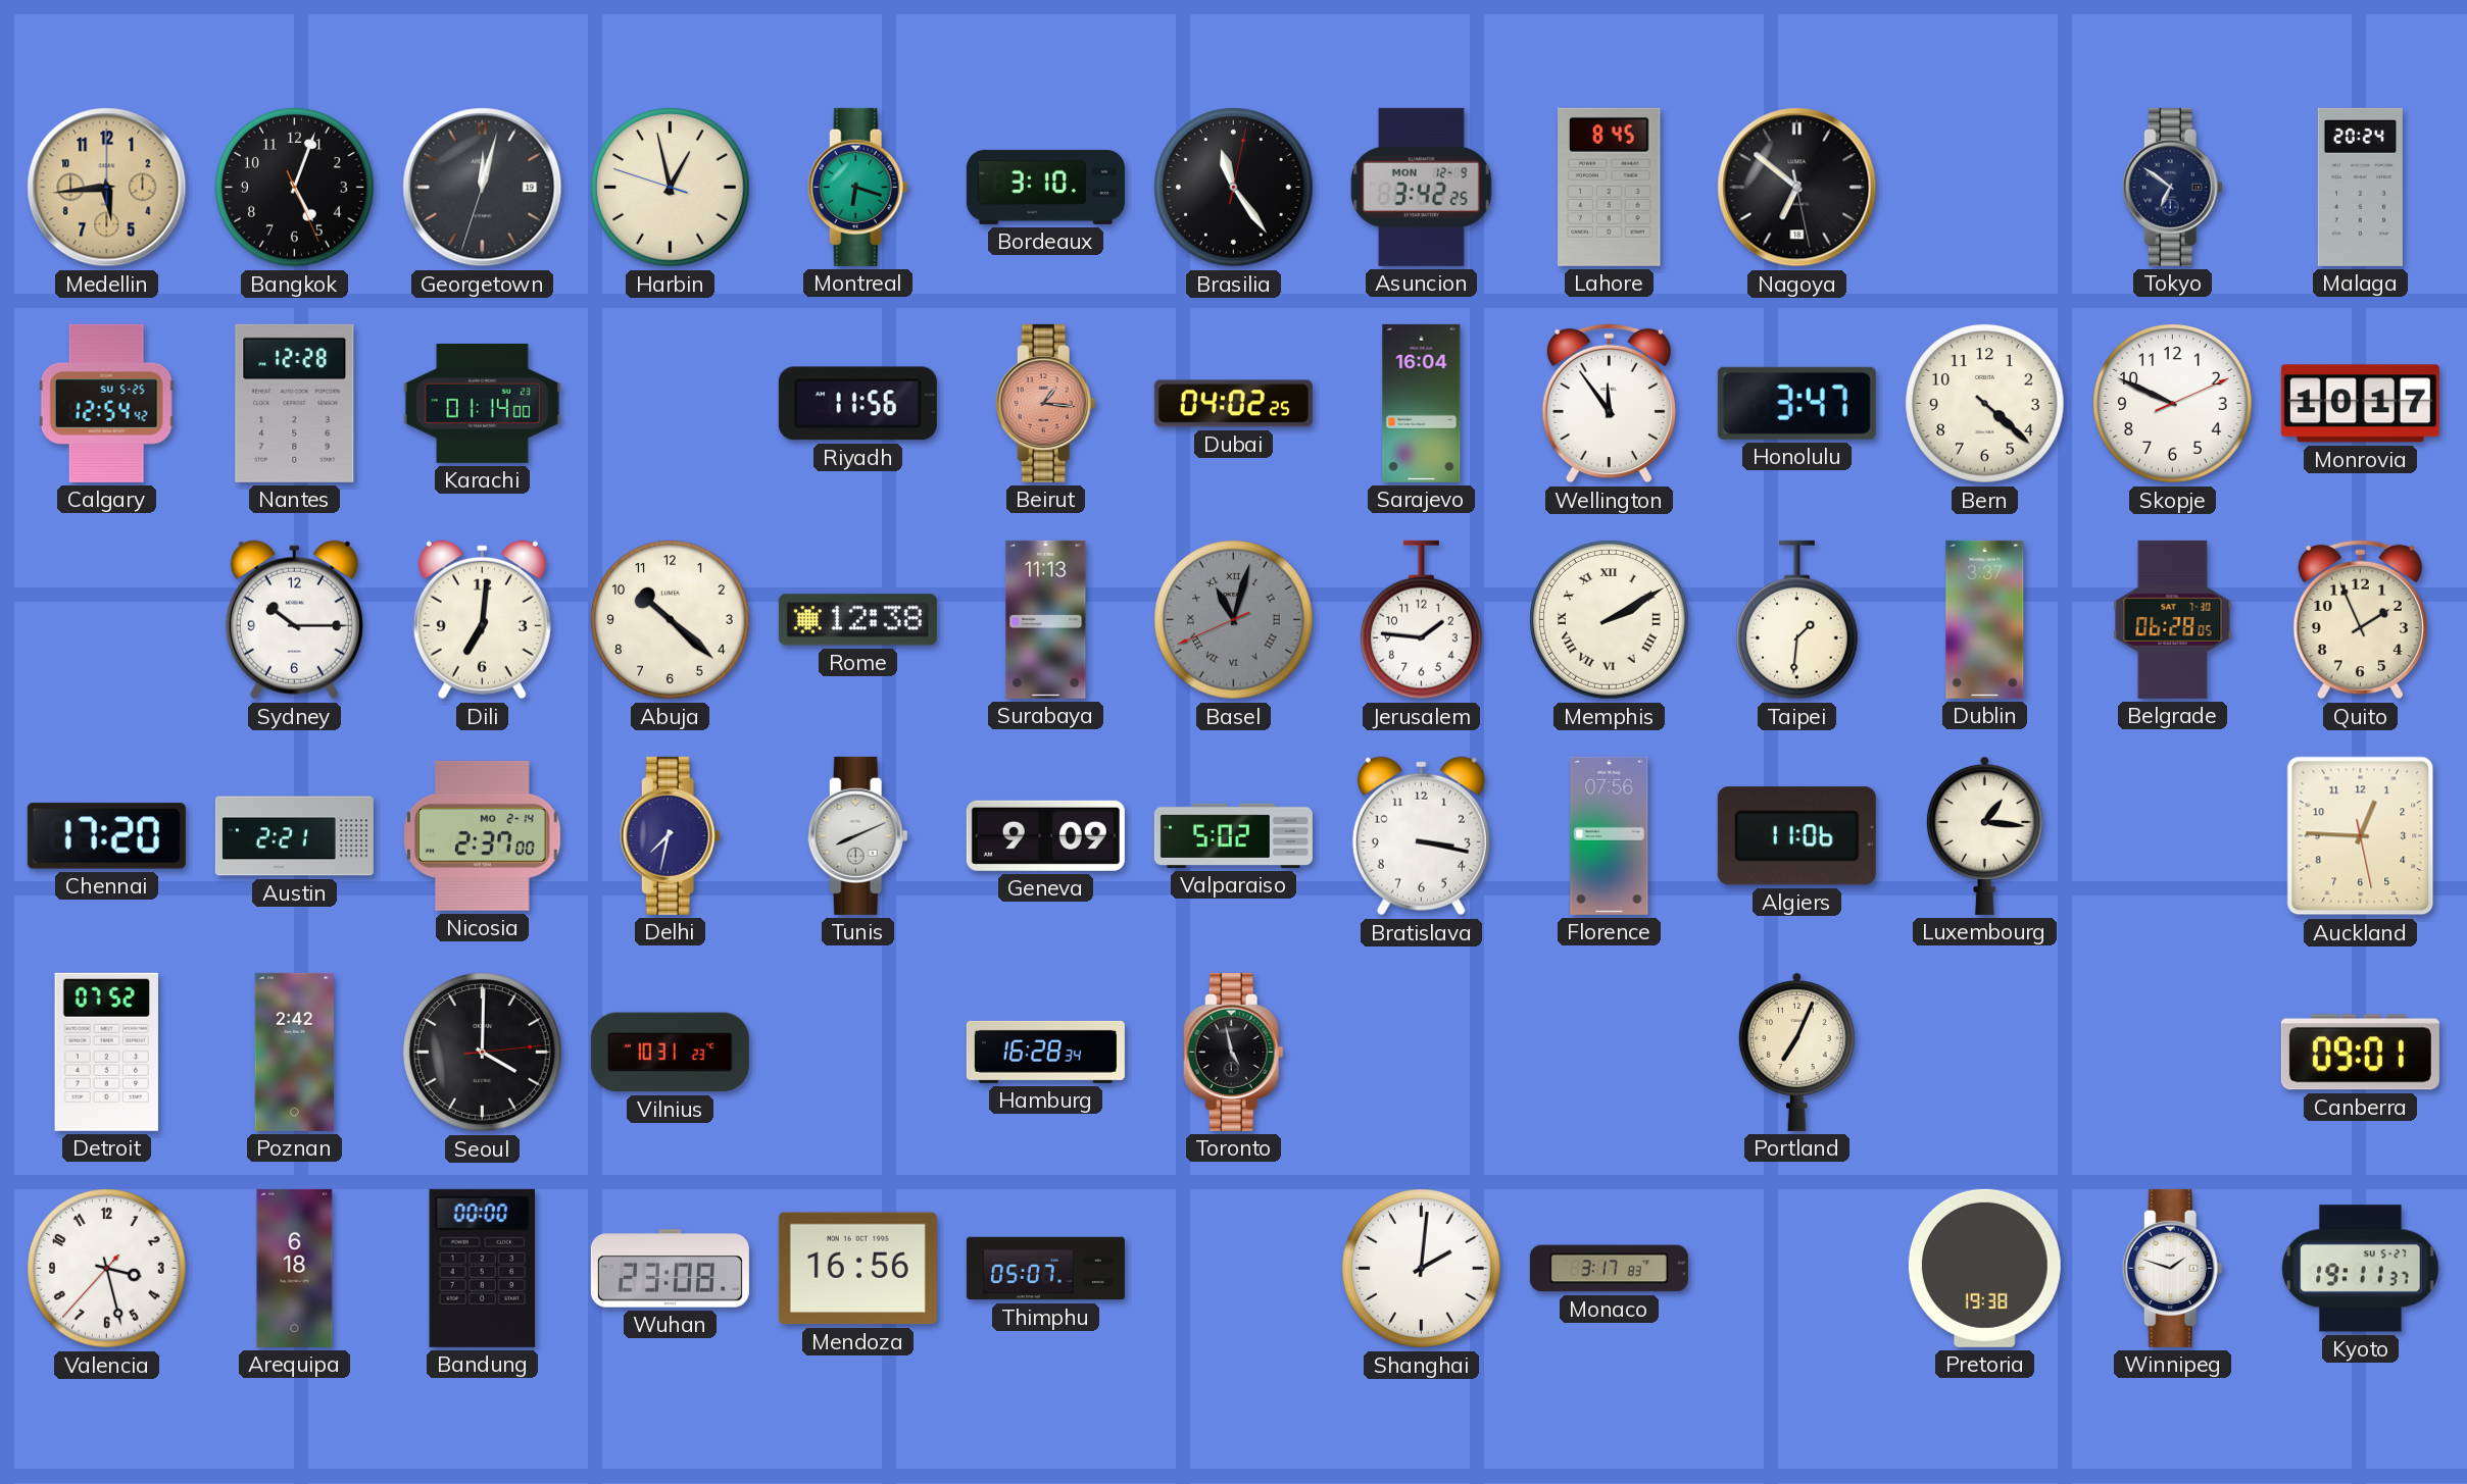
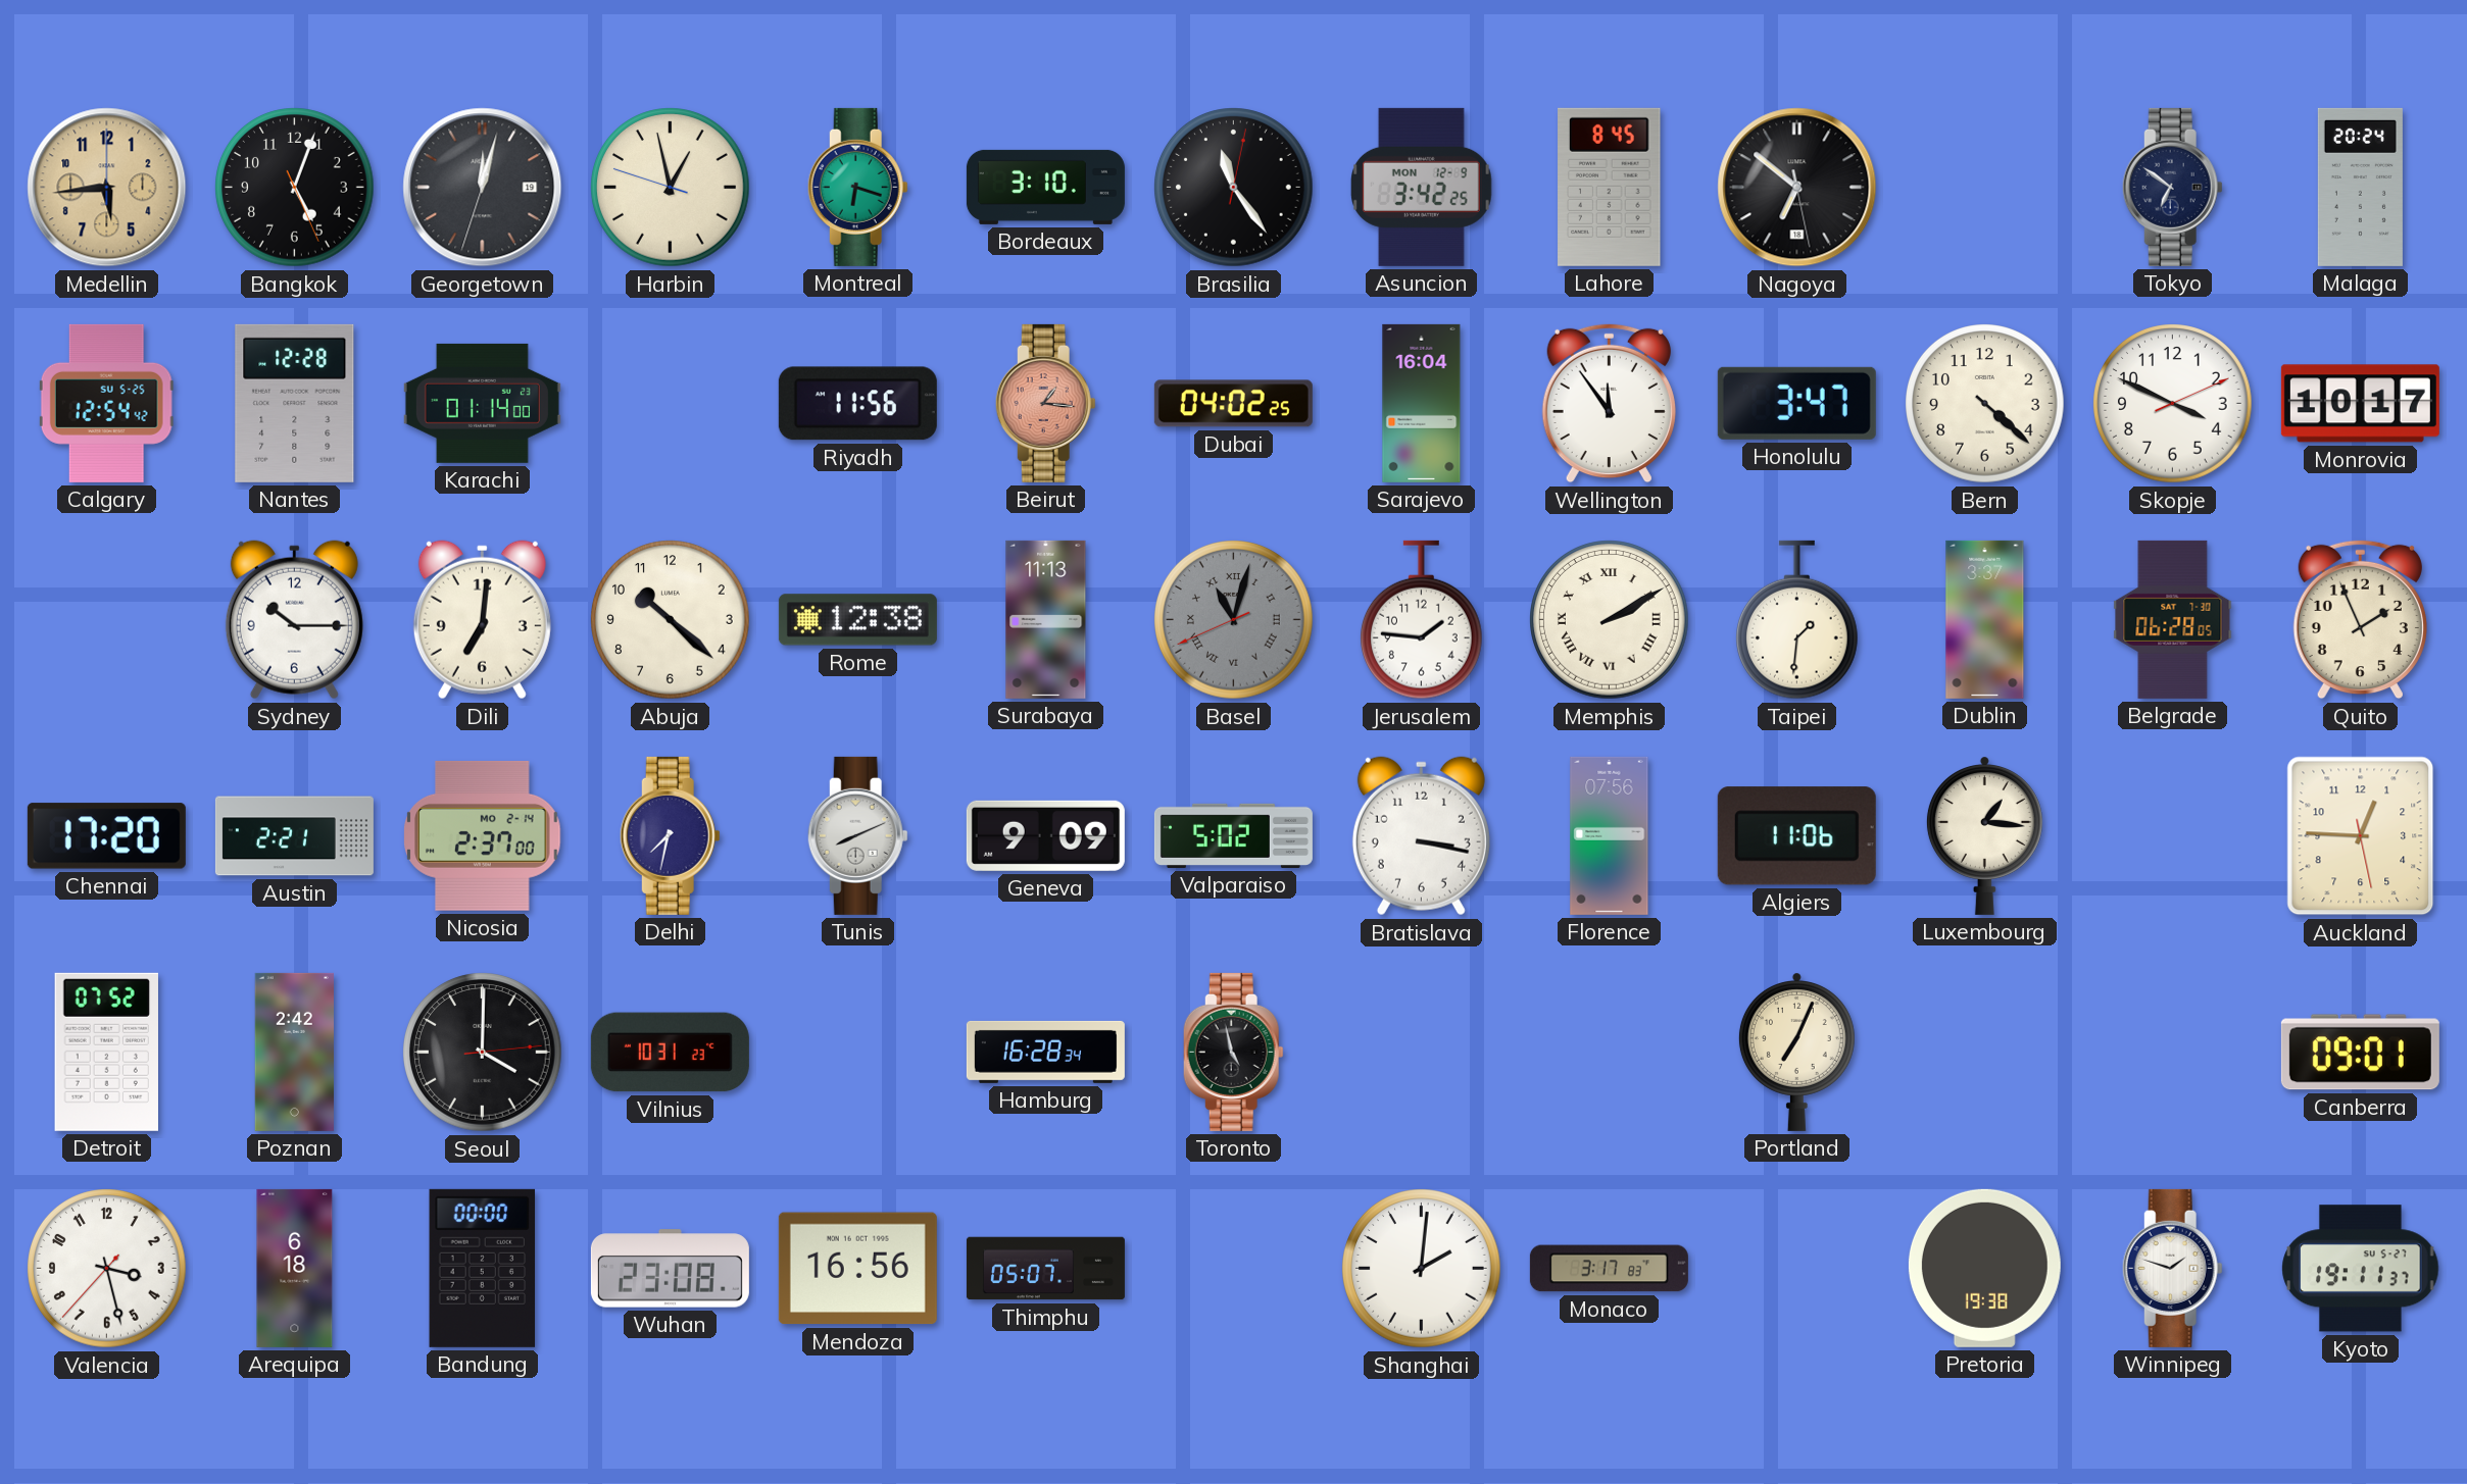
Skopje: 9:49 -> 3:49 (2173, 404)
